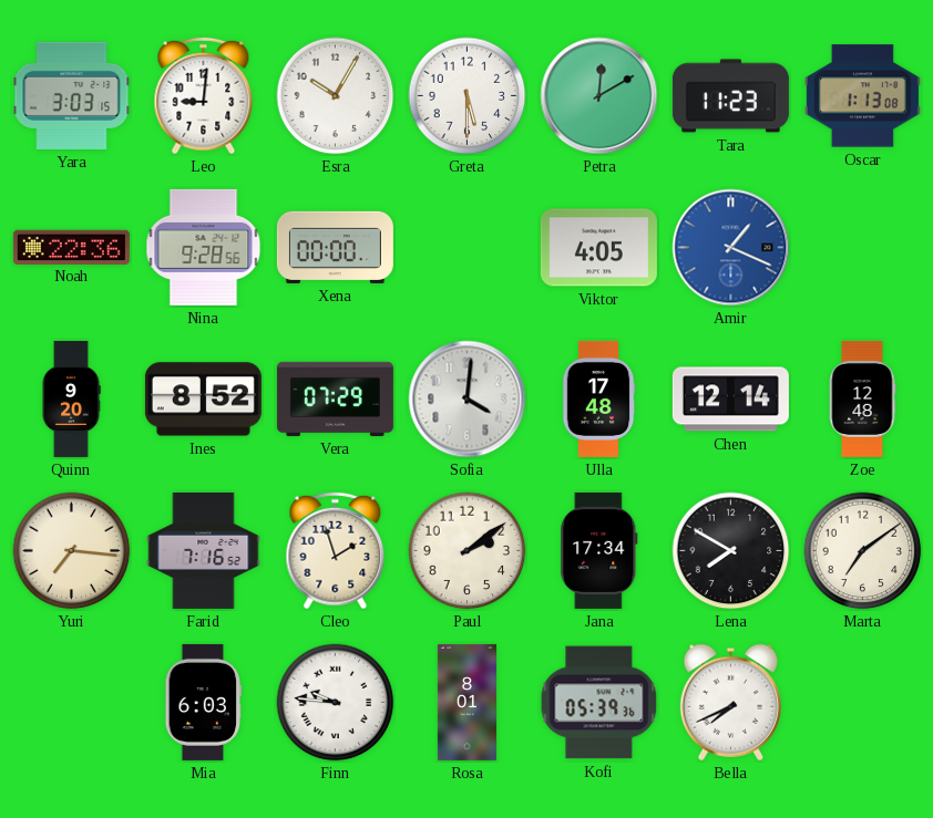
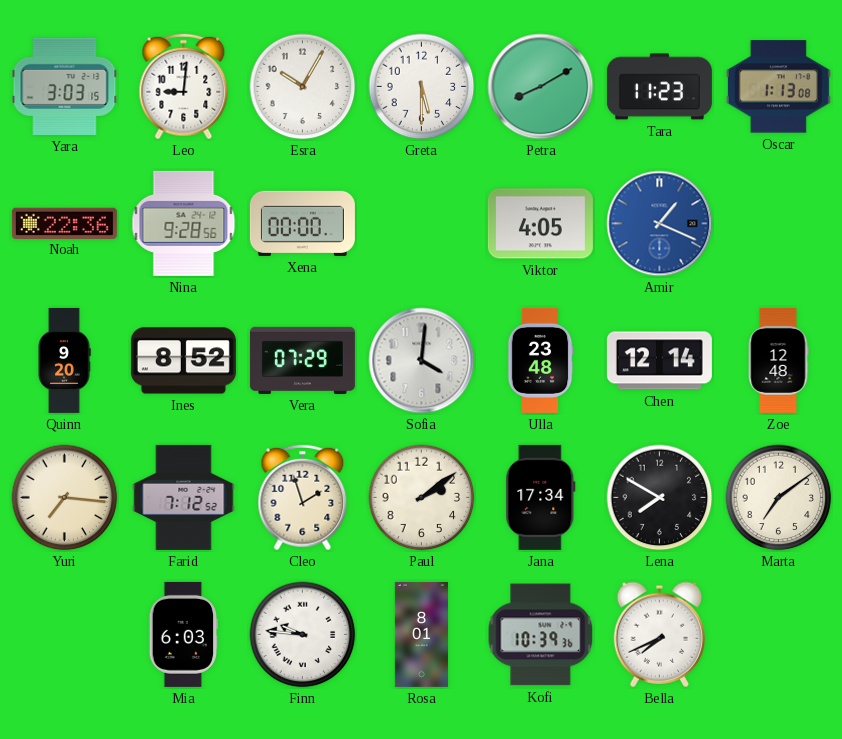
Petra: 12:10 -> 8:10 (541, 87)
Ulla: 17:48 -> 23:48 (540, 360)
Farid: 7:16 -> 7:12 (184, 497)
Kofi: 05:39 -> 10:39 (541, 635)
